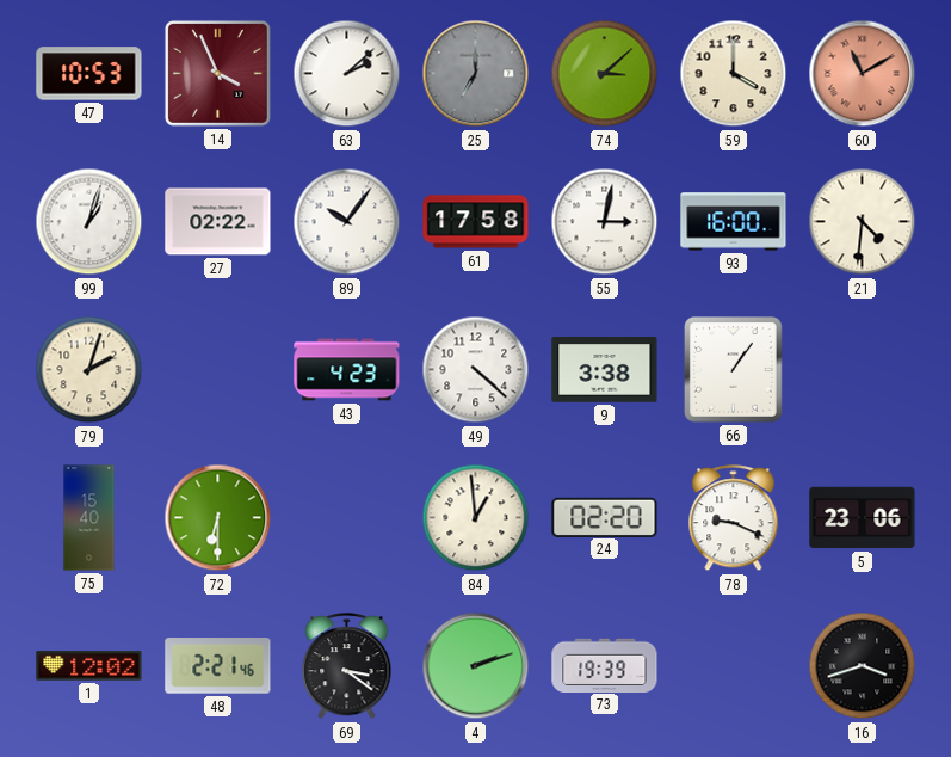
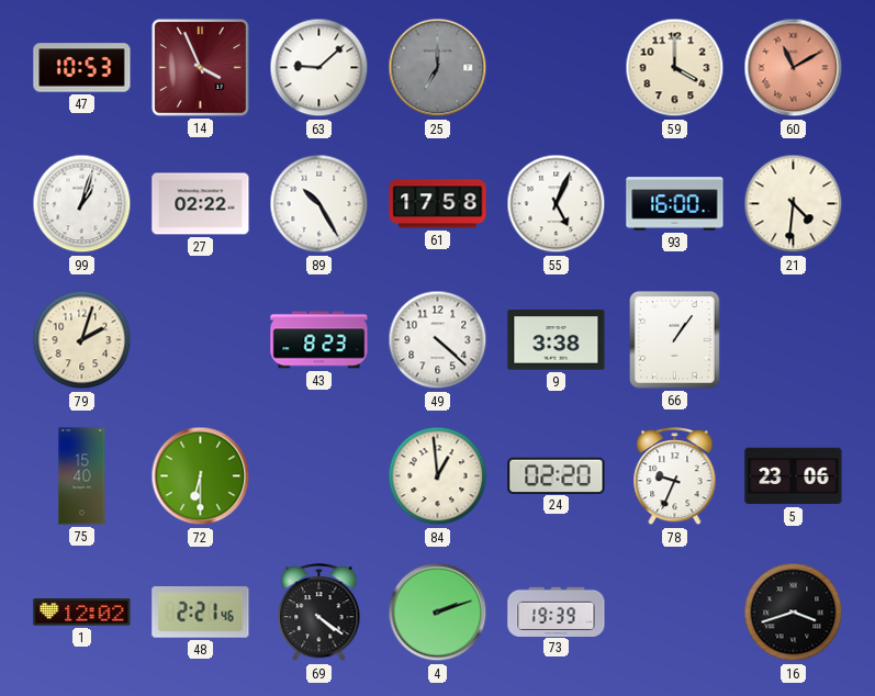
63: 2:08 -> 9:08 (319, 68)
74: 3:08 -> none (605, 74)
89: 10:06 -> 10:25 (319, 204)
55: 3:02 -> 5:04 (557, 204)
43: 4:23 -> 8:23 (319, 340)
78: 9:19 -> 9:34 (675, 476)
69: 3:21 -> 4:21 (319, 613)
